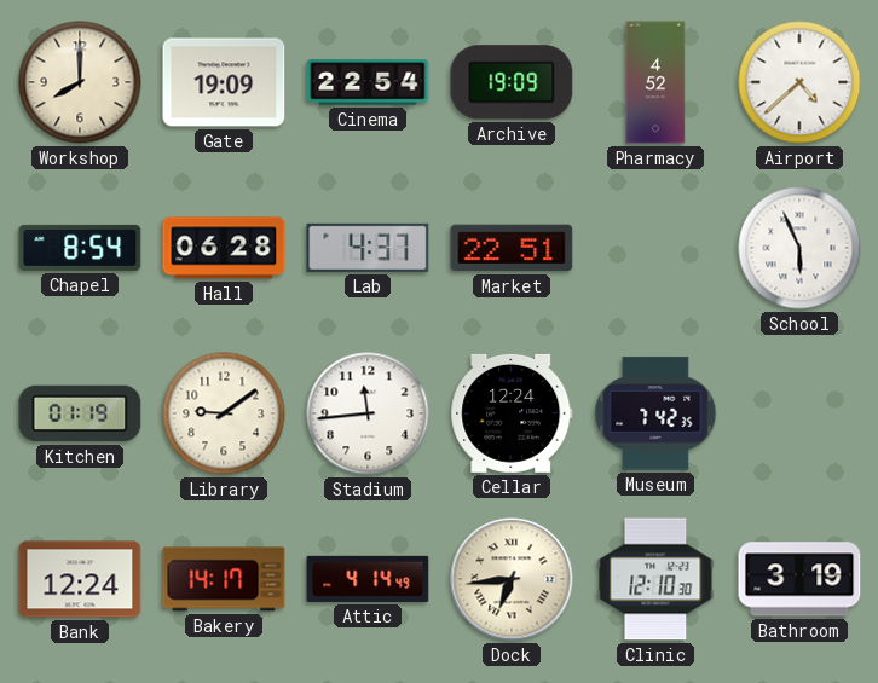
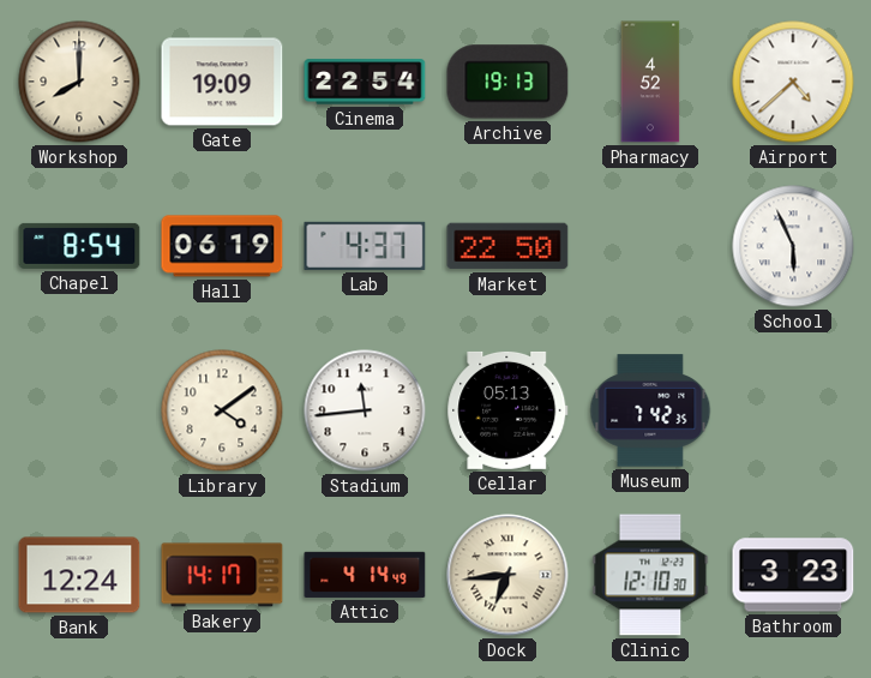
Archive: 19:09 -> 19:13 (507, 82)
Hall: 06:28 -> 06:19 (222, 246)
Market: 22:51 -> 22:50 (507, 246)
Kitchen: 01:19 -> none (80, 413)
Library: 9:09 -> 4:09 (222, 410)
Cellar: 12:24 -> 05:13 (507, 410)
Bathroom: 3:19 -> 3:23 (793, 575)
